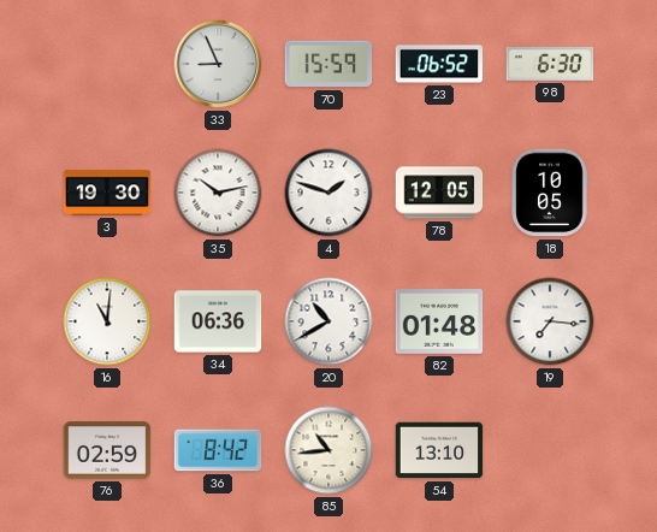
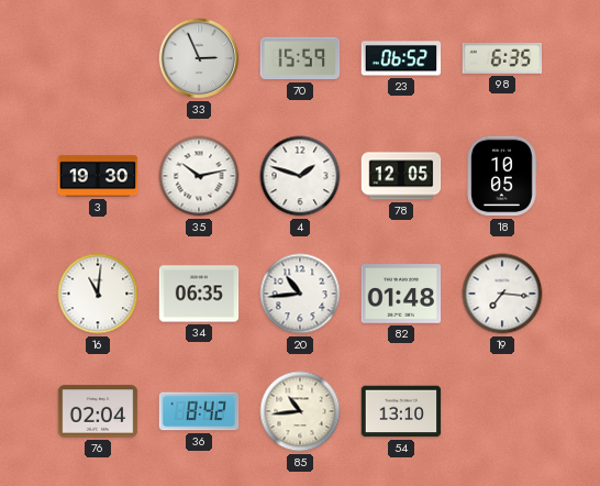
33: 8:56 -> 2:56 (199, 58)
98: 6:30 -> 6:35 (502, 58)
34: 06:36 -> 06:35 (199, 294)
20: 10:40 -> 10:44 (300, 294)
76: 02:59 -> 02:04 (98, 411)
